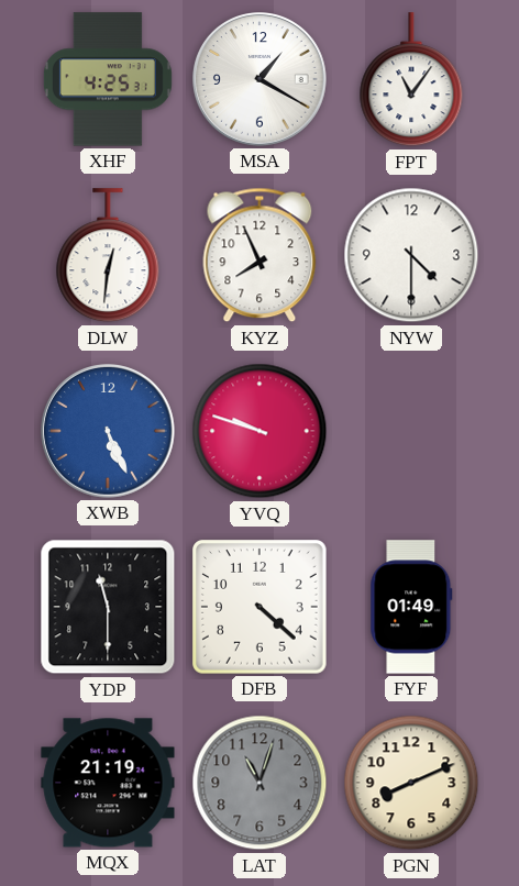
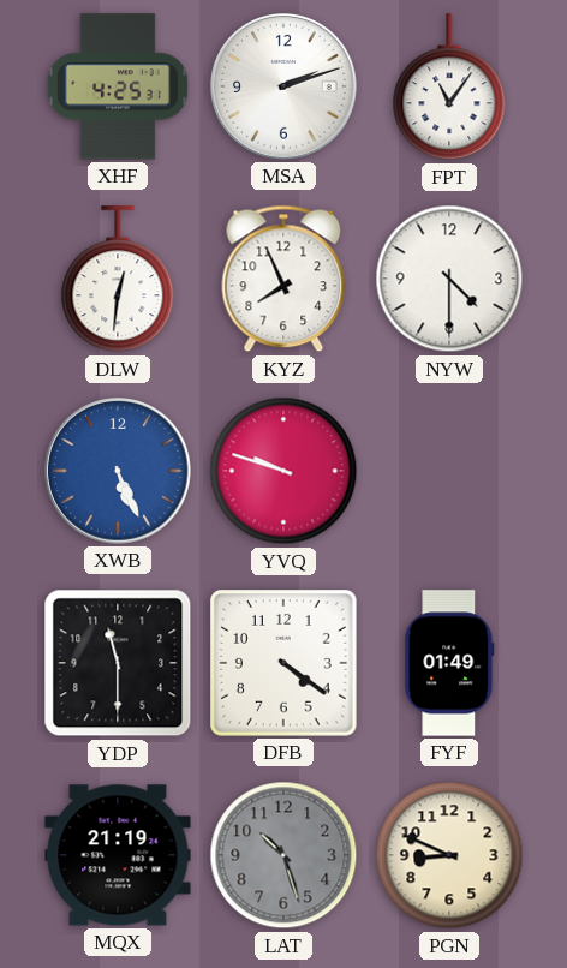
MSA: 1:20 -> 2:12 (283, 86)
DFB: 4:22 -> 4:21 (285, 664)
LAT: 11:03 -> 10:27 (283, 855)
PGN: 8:11 -> 8:49 (449, 855)
